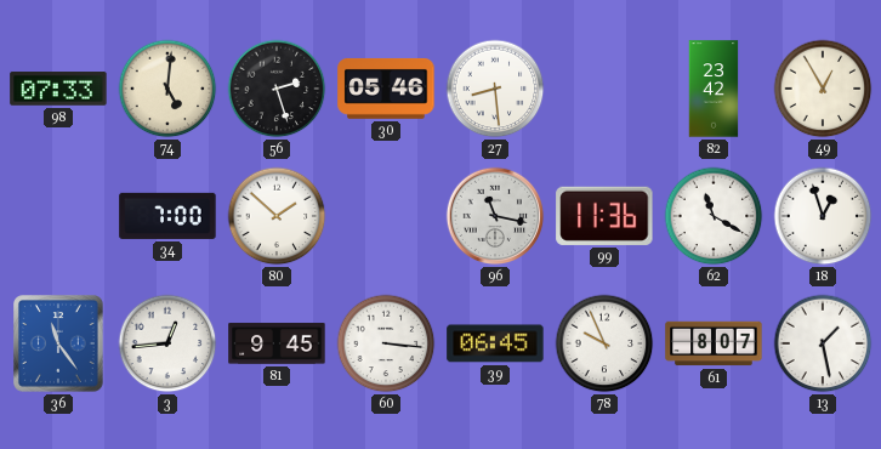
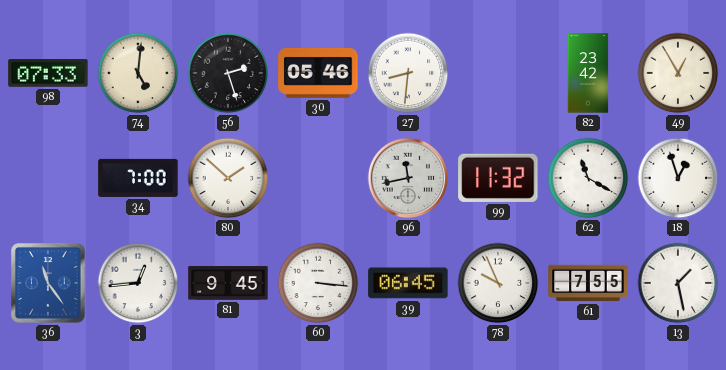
27: 8:29 -> 8:31 (408, 73)
96: 11:17 -> 11:43 (408, 178)
99: 11:36 -> 11:32 (498, 178)
61: 8:07 -> 7:55 (588, 283)
